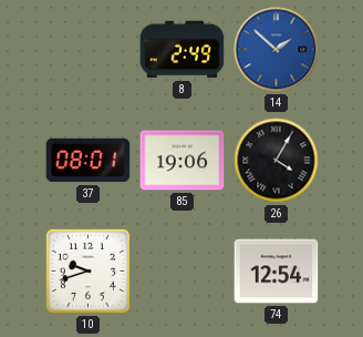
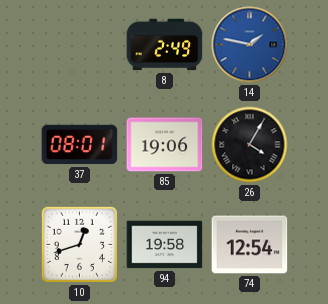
14: 1:52 -> 1:47 (250, 45)
10: 9:42 -> 12:42 (79, 244)
94: none -> 19:58 (165, 245)
